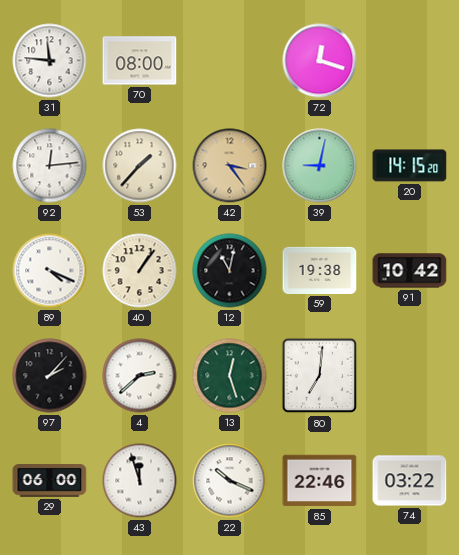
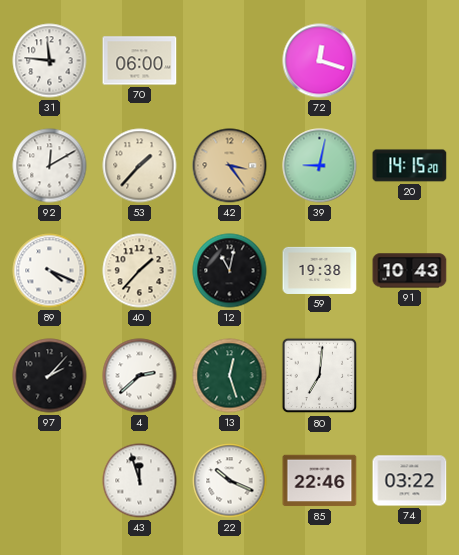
70: 08:00 -> 06:00 (140, 61)
92: 12:14 -> 12:10 (50, 166)
40: 1:06 -> 1:37 (140, 271)
91: 10:42 -> 10:43 (410, 271)
29: 06:00 -> none (50, 481)
